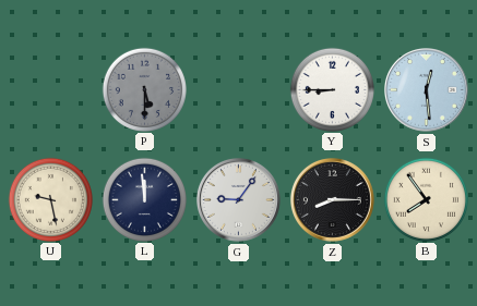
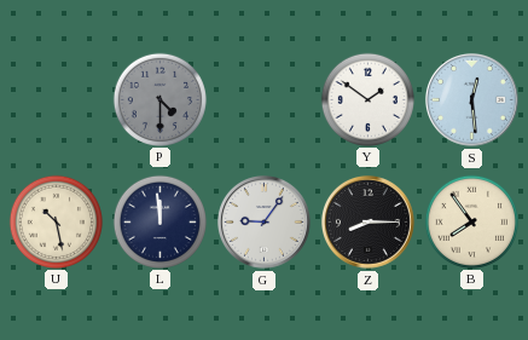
P: 5:30 -> 4:30 (159, 99)
Y: 8:45 -> 1:51 (367, 99)
U: 9:28 -> 10:28 (56, 221)
